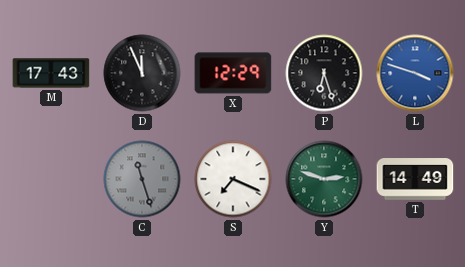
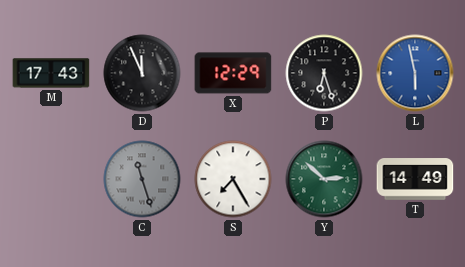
L: 3:48 -> 5:58 (415, 73)
S: 7:19 -> 7:25 (233, 179)
Y: 2:48 -> 2:52 (324, 179)
